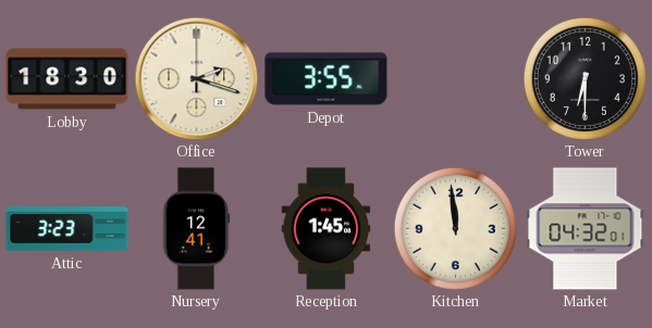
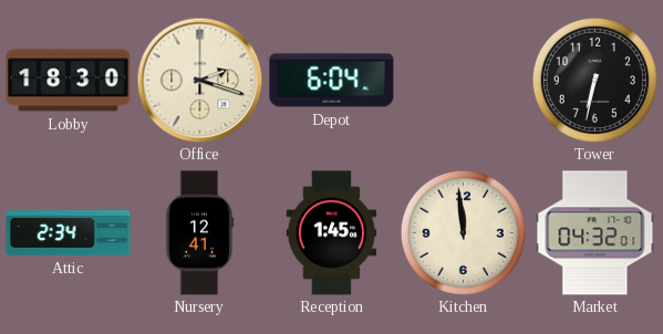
Depot: 3:55 -> 6:04 (332, 81)
Tower: 6:30 -> 6:32 (594, 80)
Attic: 3:23 -> 2:34 (69, 233)
